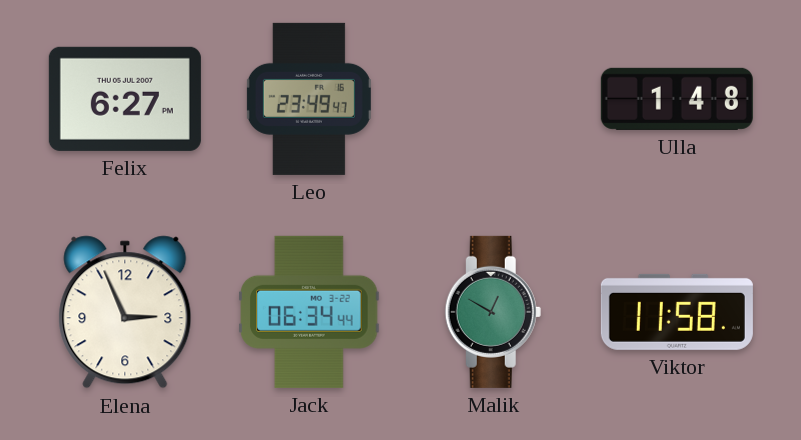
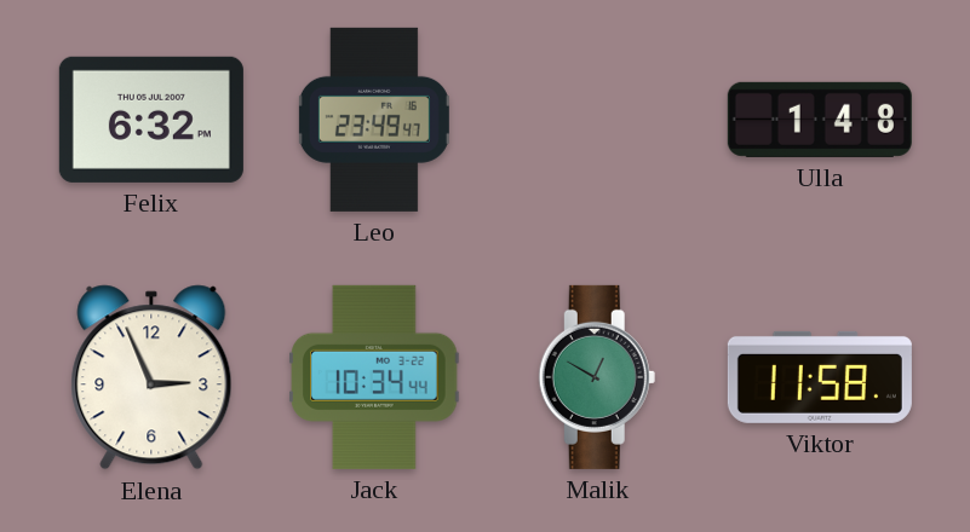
Felix: 6:27 -> 6:32 (151, 120)
Jack: 06:34 -> 10:34 (374, 377)
